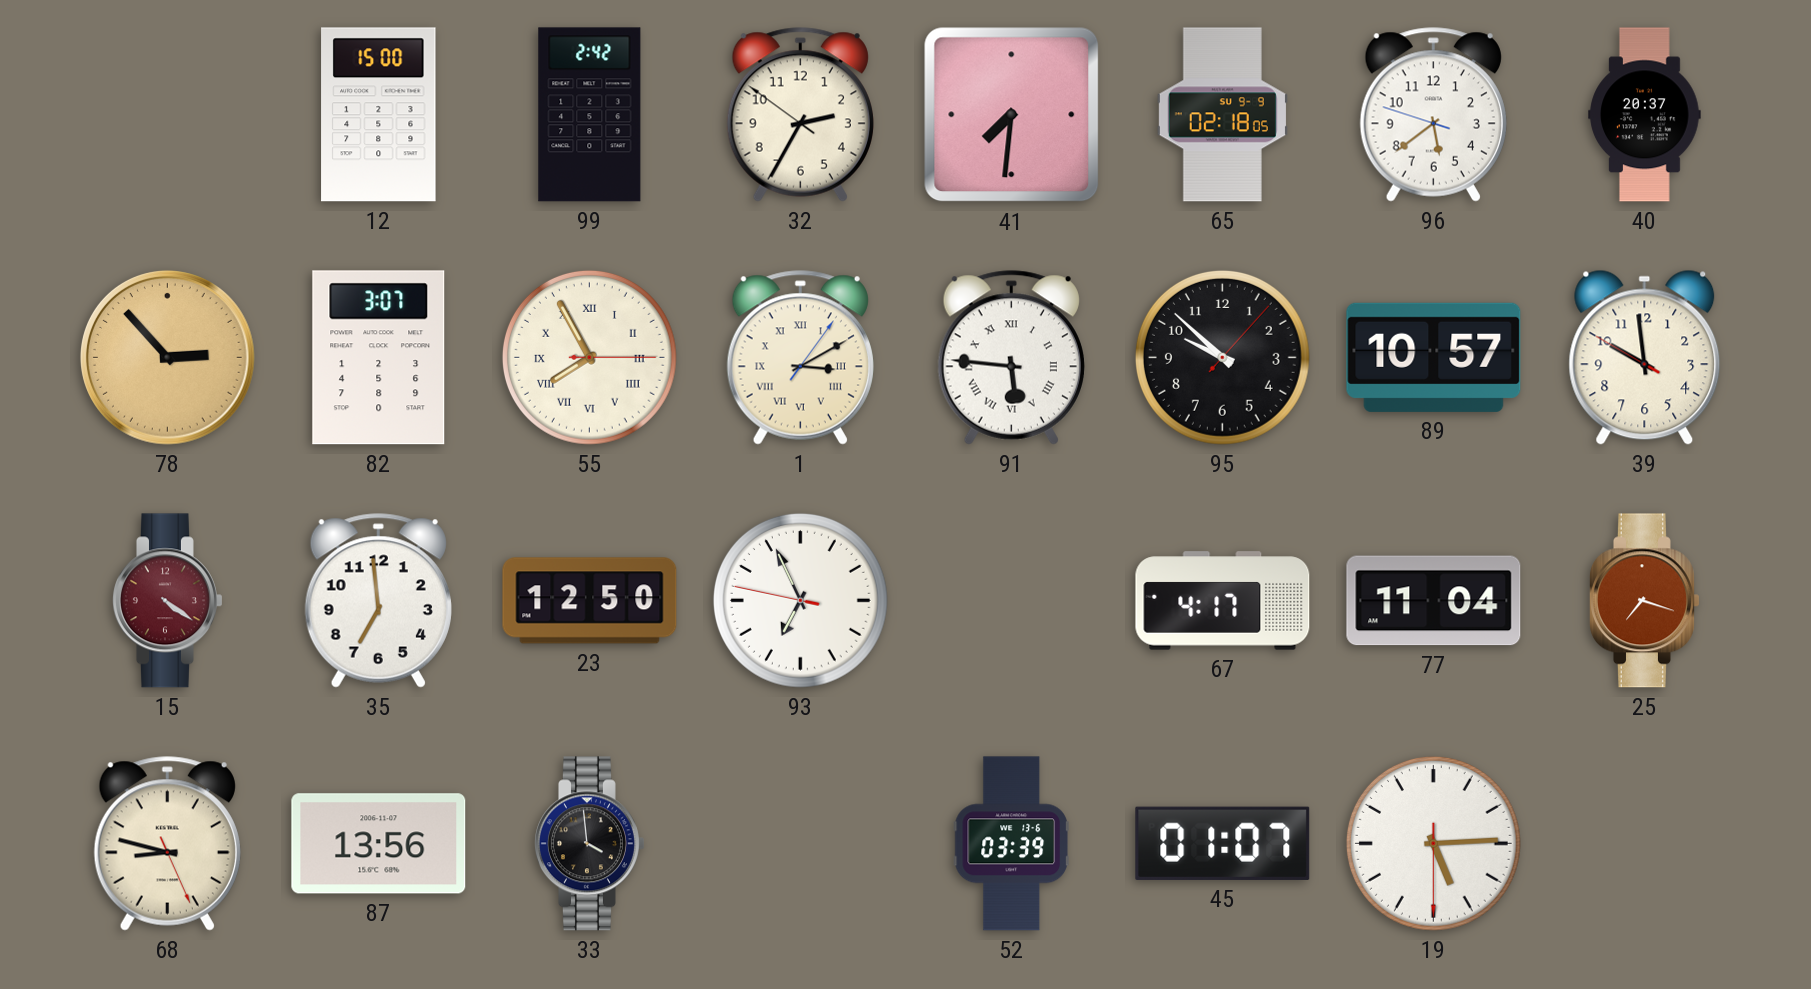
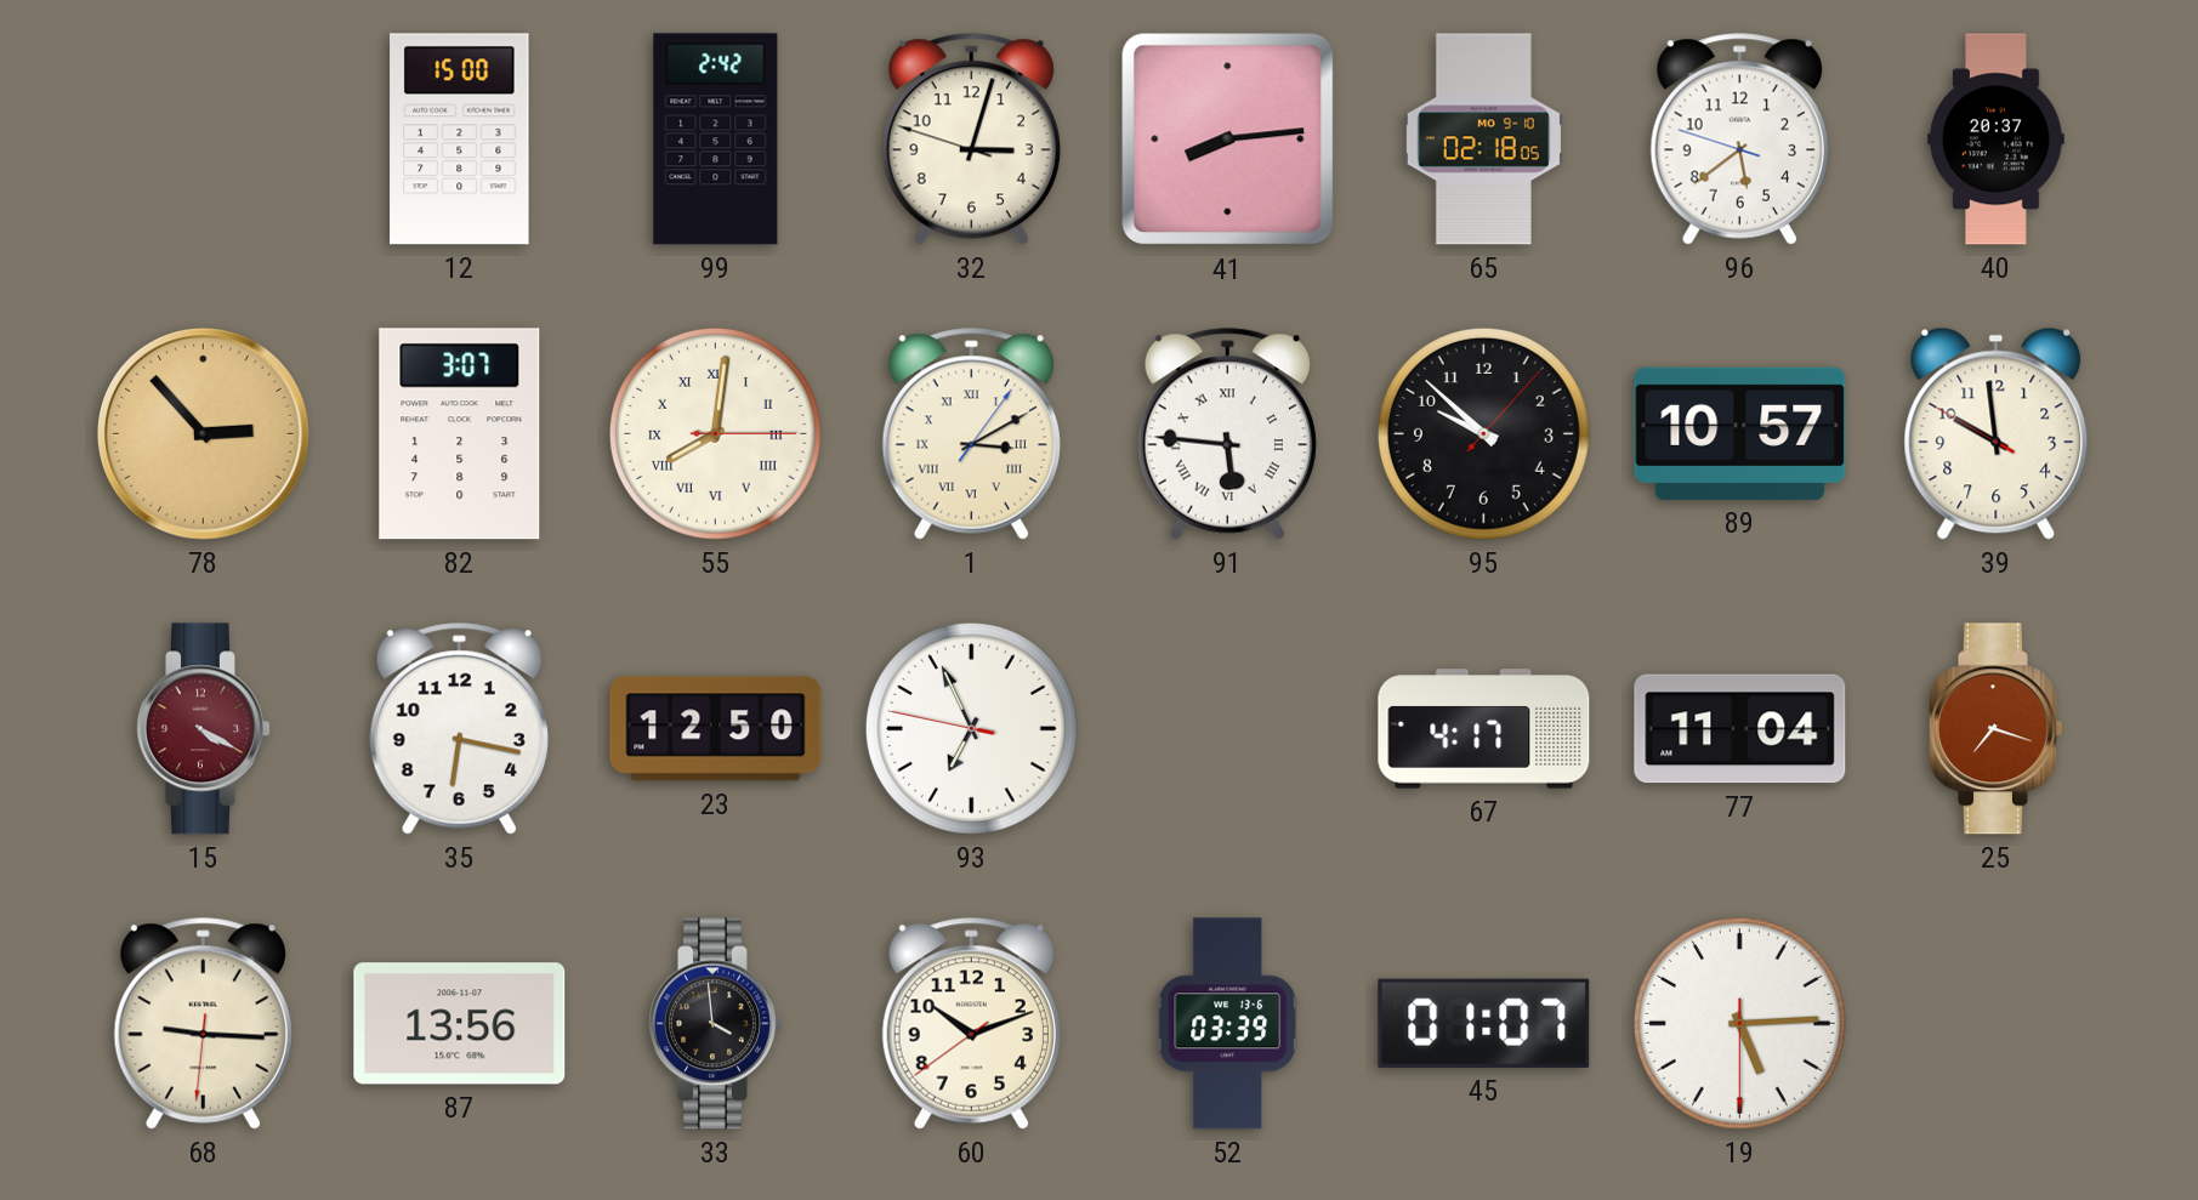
32: 2:34 -> 3:02 (971, 140)
41: 7:31 -> 8:14 (1228, 140)
65 date: SU 9-9 -> MO 9-10 (1483, 140)
55: 7:55 -> 8:01 (715, 433)
15: 4:21 -> 4:20 (203, 729)
35: 6:59 -> 6:17 (459, 729)
68: 8:47 -> 9:15 (203, 1024)
60: none -> 10:11 (971, 1024)
